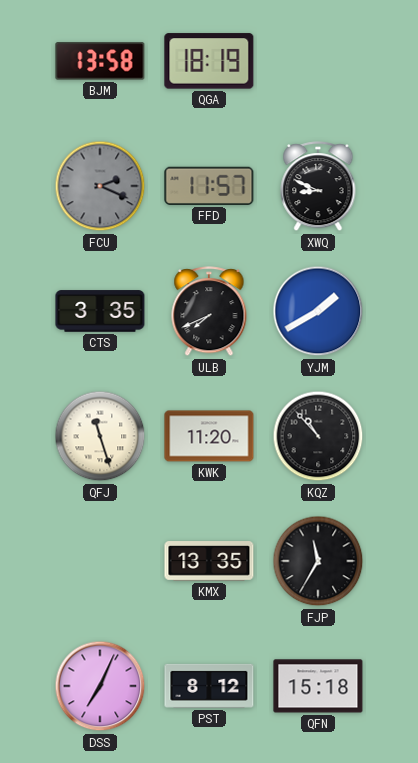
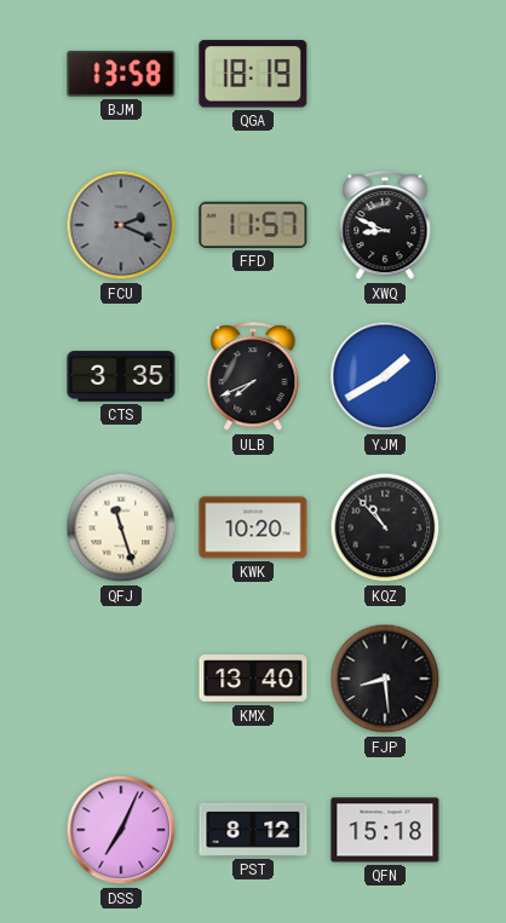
KWK: 11:20 -> 10:20 (253, 527)
KMX: 13:35 -> 13:40 (253, 679)
FJP: 11:35 -> 8:29 (385, 679)
